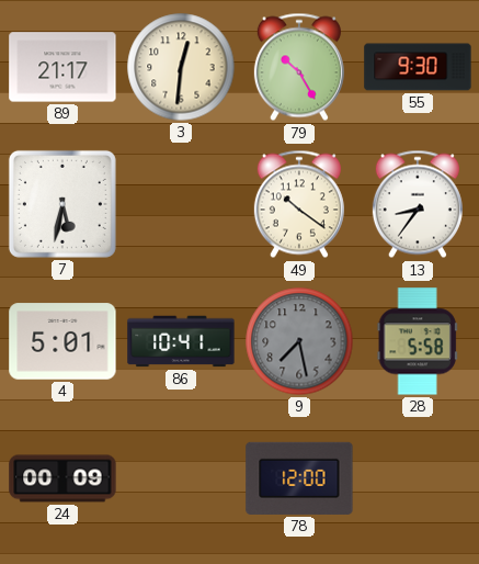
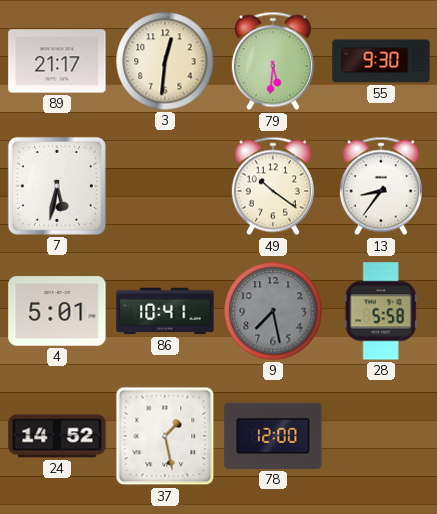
79: 10:25 -> 5:31 (273, 61)
24: 00:09 -> 14:52 (57, 436)
37: none -> 1:28 (165, 436)
